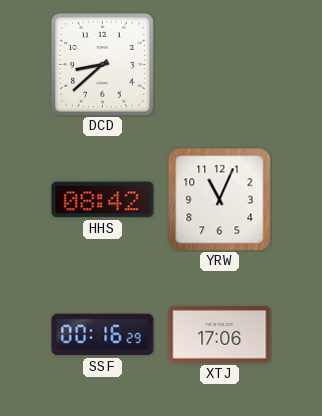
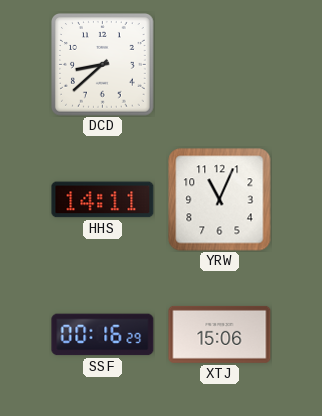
HHS: 08:42 -> 14:11 (103, 200)
XTJ: 17:06 -> 15:06 (220, 334)
